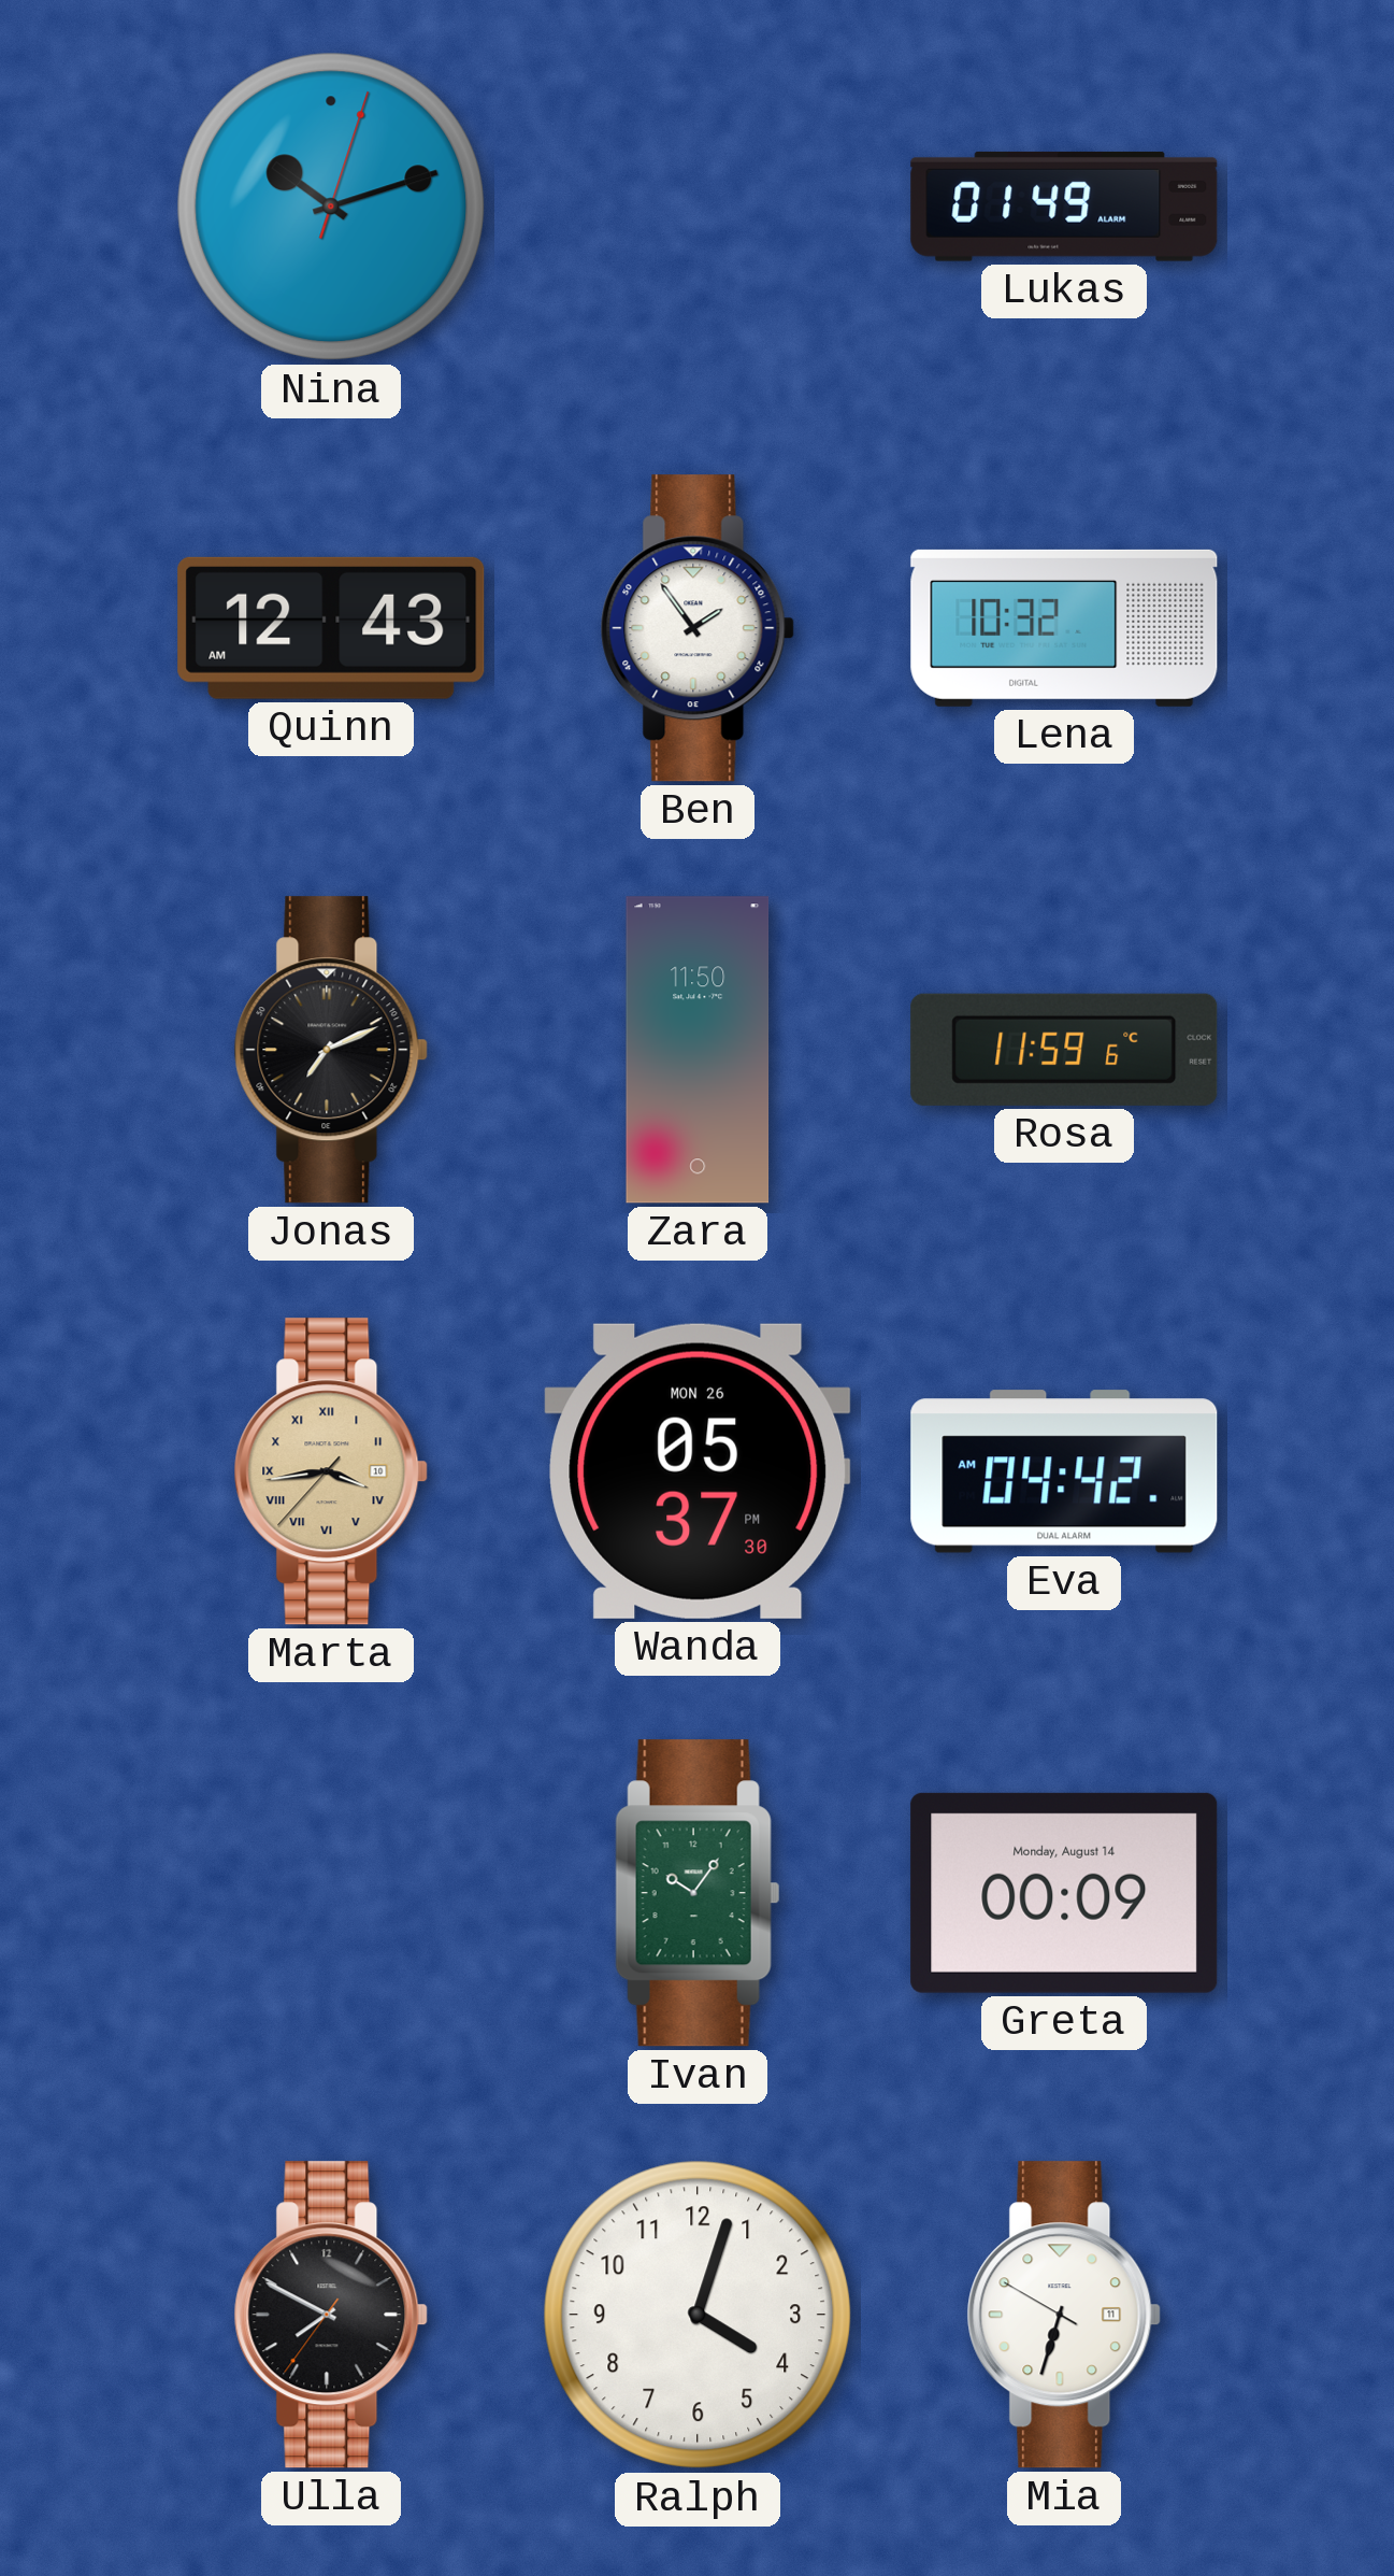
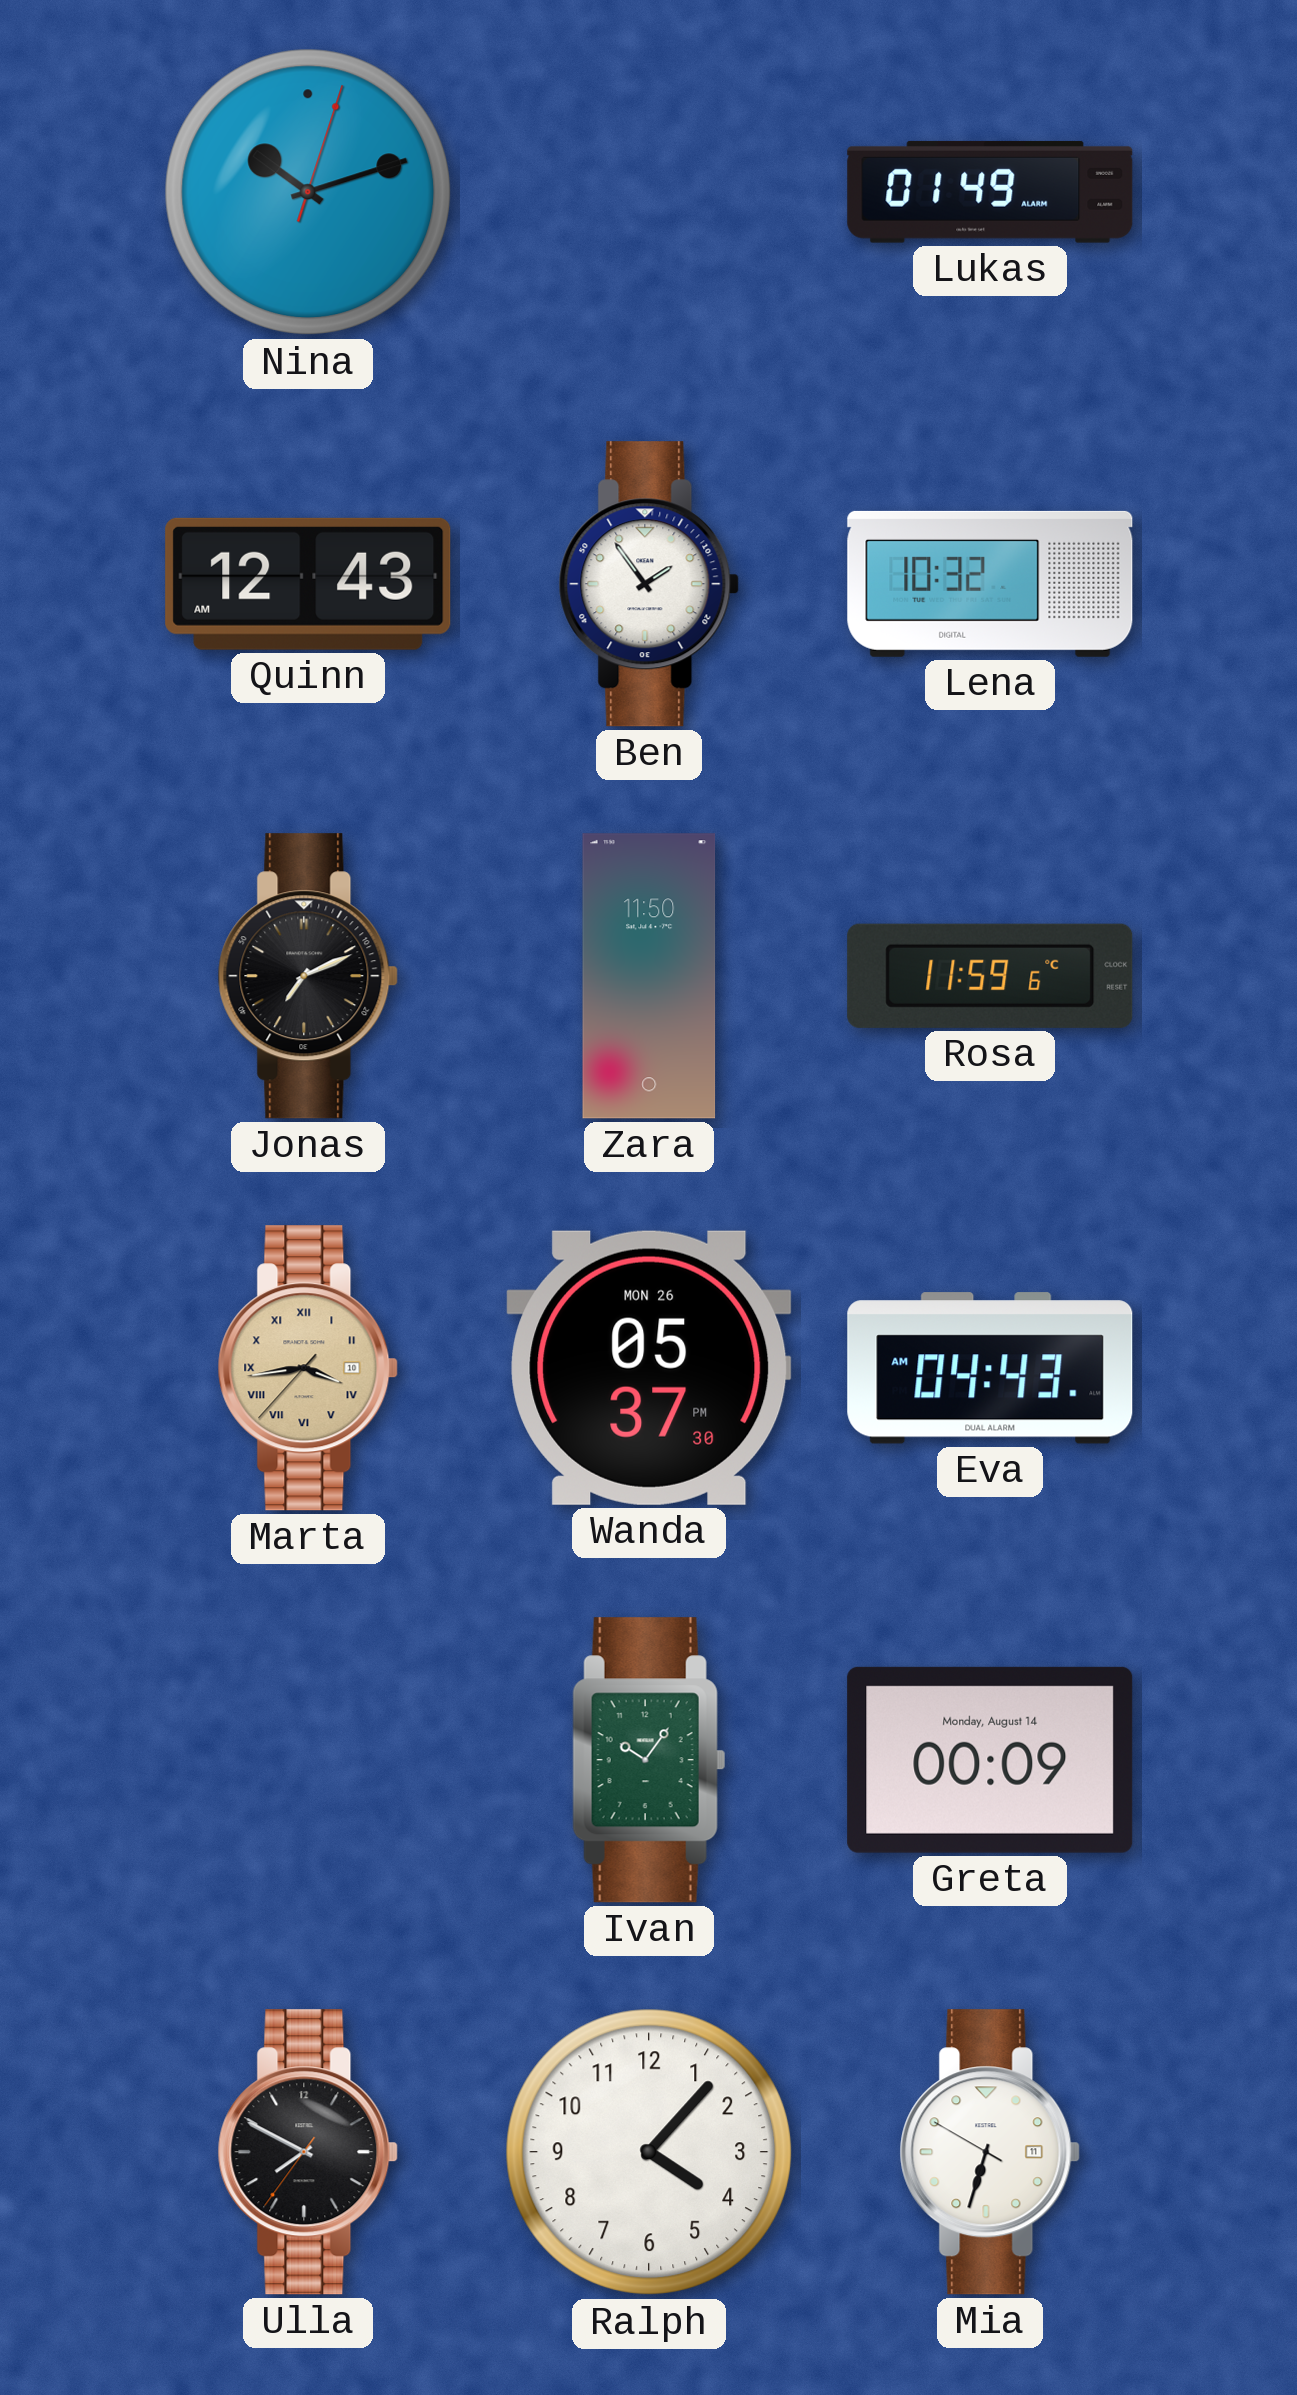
Eva: 04:42 -> 04:43 (990, 1368)
Ralph: 4:03 -> 4:07 (649, 2152)
